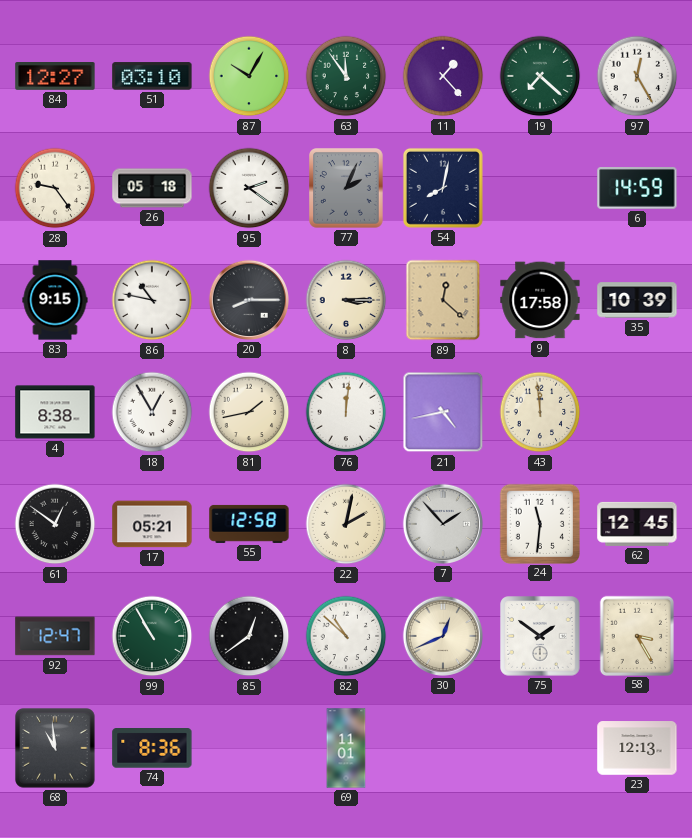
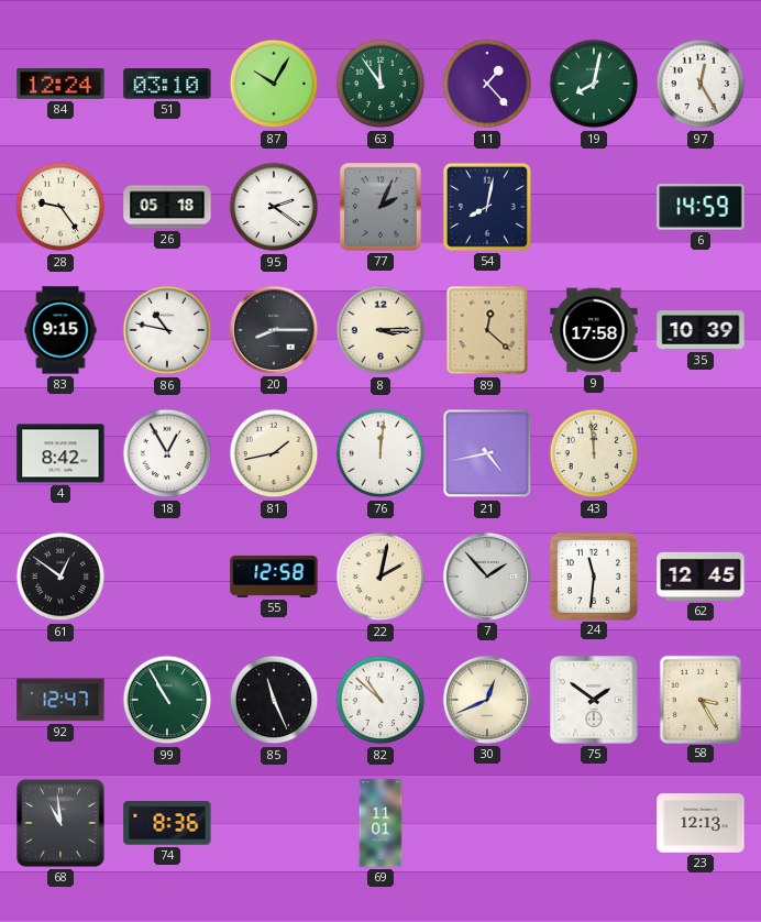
84: 12:27 -> 12:24 (60, 85)
19: 7:22 -> 8:02 (594, 84)
4: 8:38 -> 8:42 (60, 453)
17: 05:21 -> none (152, 524)
85: 12:39 -> 11:26 (274, 700)
